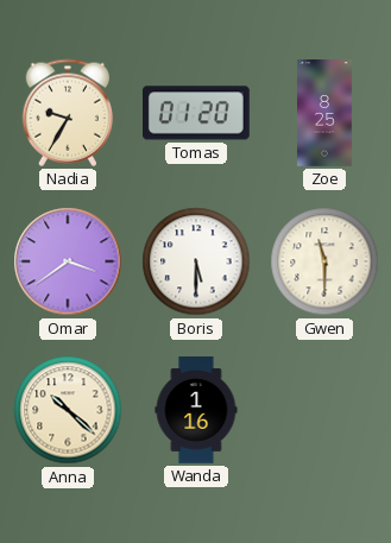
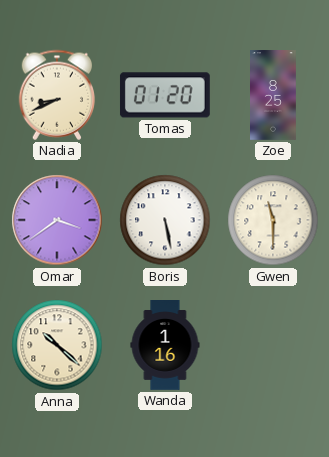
Nadia: 9:35 -> 8:41 (57, 95)
Boris: 5:30 -> 5:28 (165, 220)
